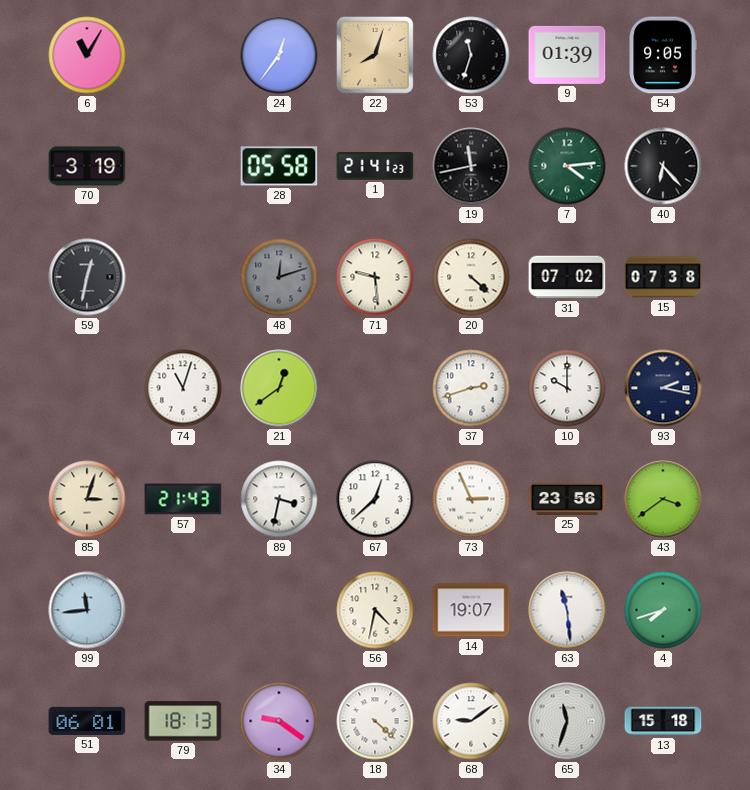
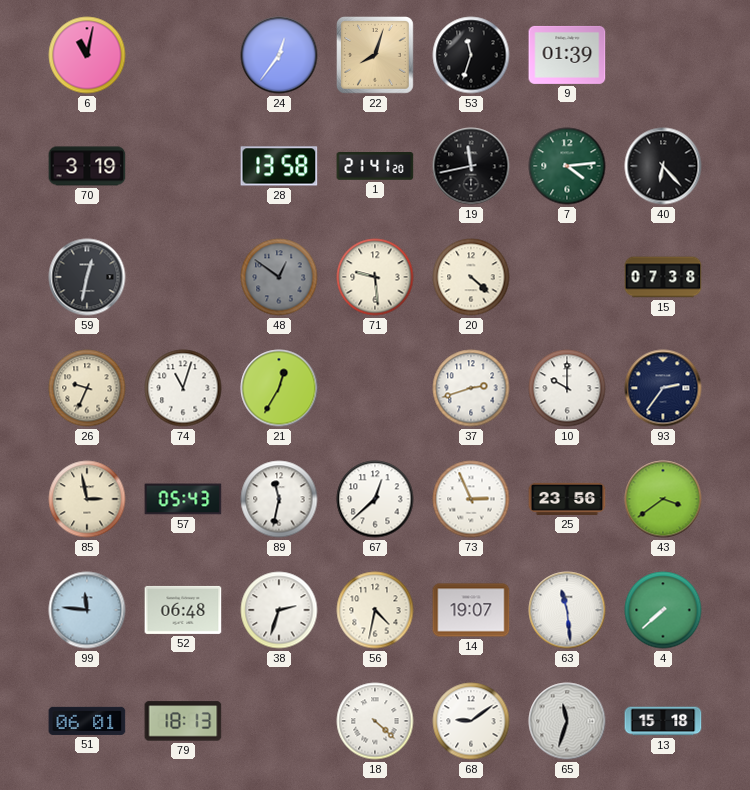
6: 11:05 -> 11:02 (87, 55)
54: 9:05 -> none (663, 55)
28: 05:58 -> 13:58 (279, 166)
1: 21:41:23 -> 21:41:20 (375, 167)
48: 12:12 -> 12:51 (279, 277)
31: 07:02 -> none (567, 277)
26: none -> 9:34 (87, 388)
21: 12:39 -> 12:35 (279, 388)
93: 2:17 -> 2:36 (663, 388)
85: 3:03 -> 2:58 (87, 499)
57: 21:43 -> 05:43 (183, 499)
89: 3:32 -> 11:32 (279, 499)
99: 11:44 -> 11:46 (87, 610)
52: none -> 06:48 (183, 610)
38: none -> 2:33 (279, 610)
4: 7:42 -> 7:38 (663, 610)
34: 9:21 -> none (279, 721)
